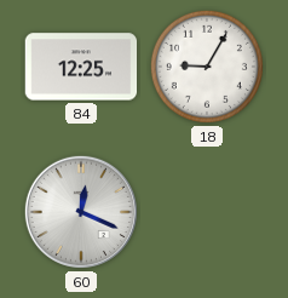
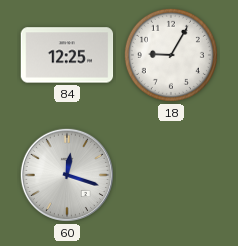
60: 12:19 -> 12:18 (67, 175)
